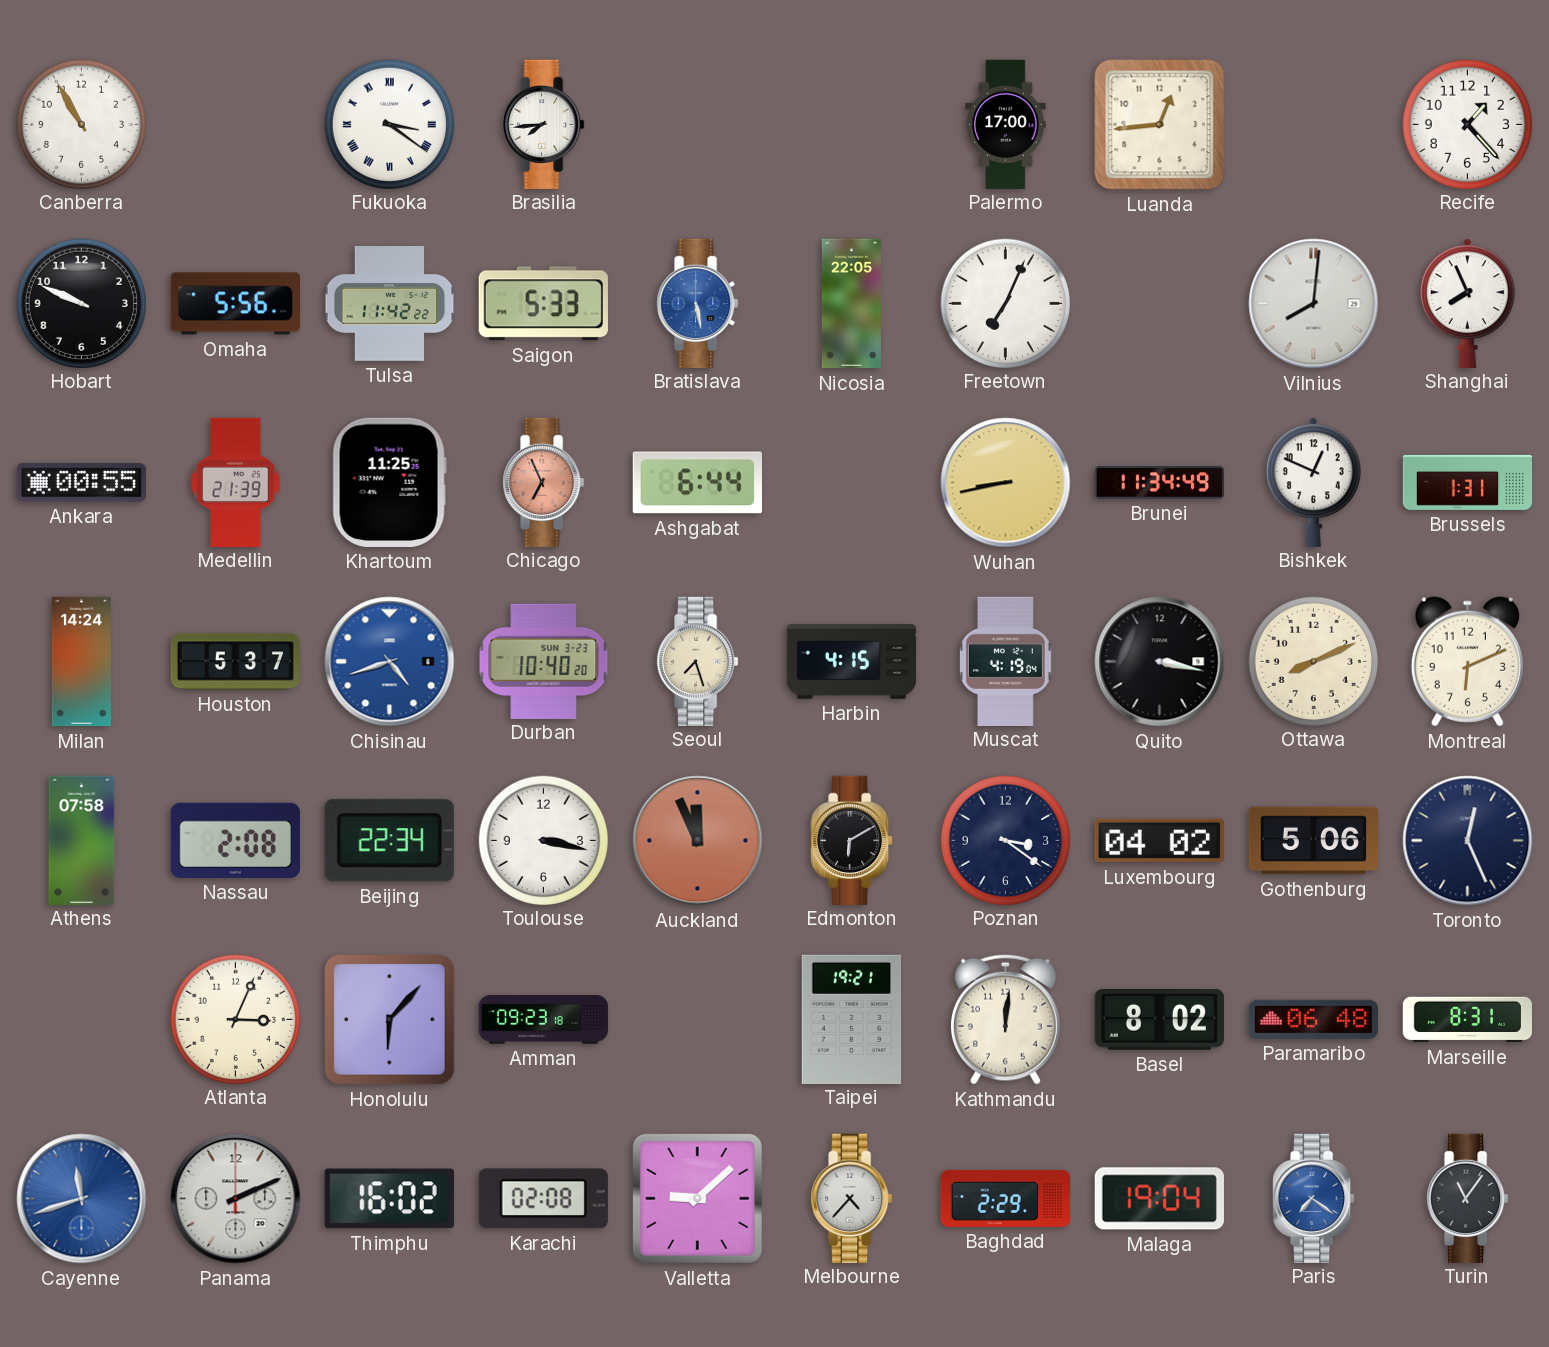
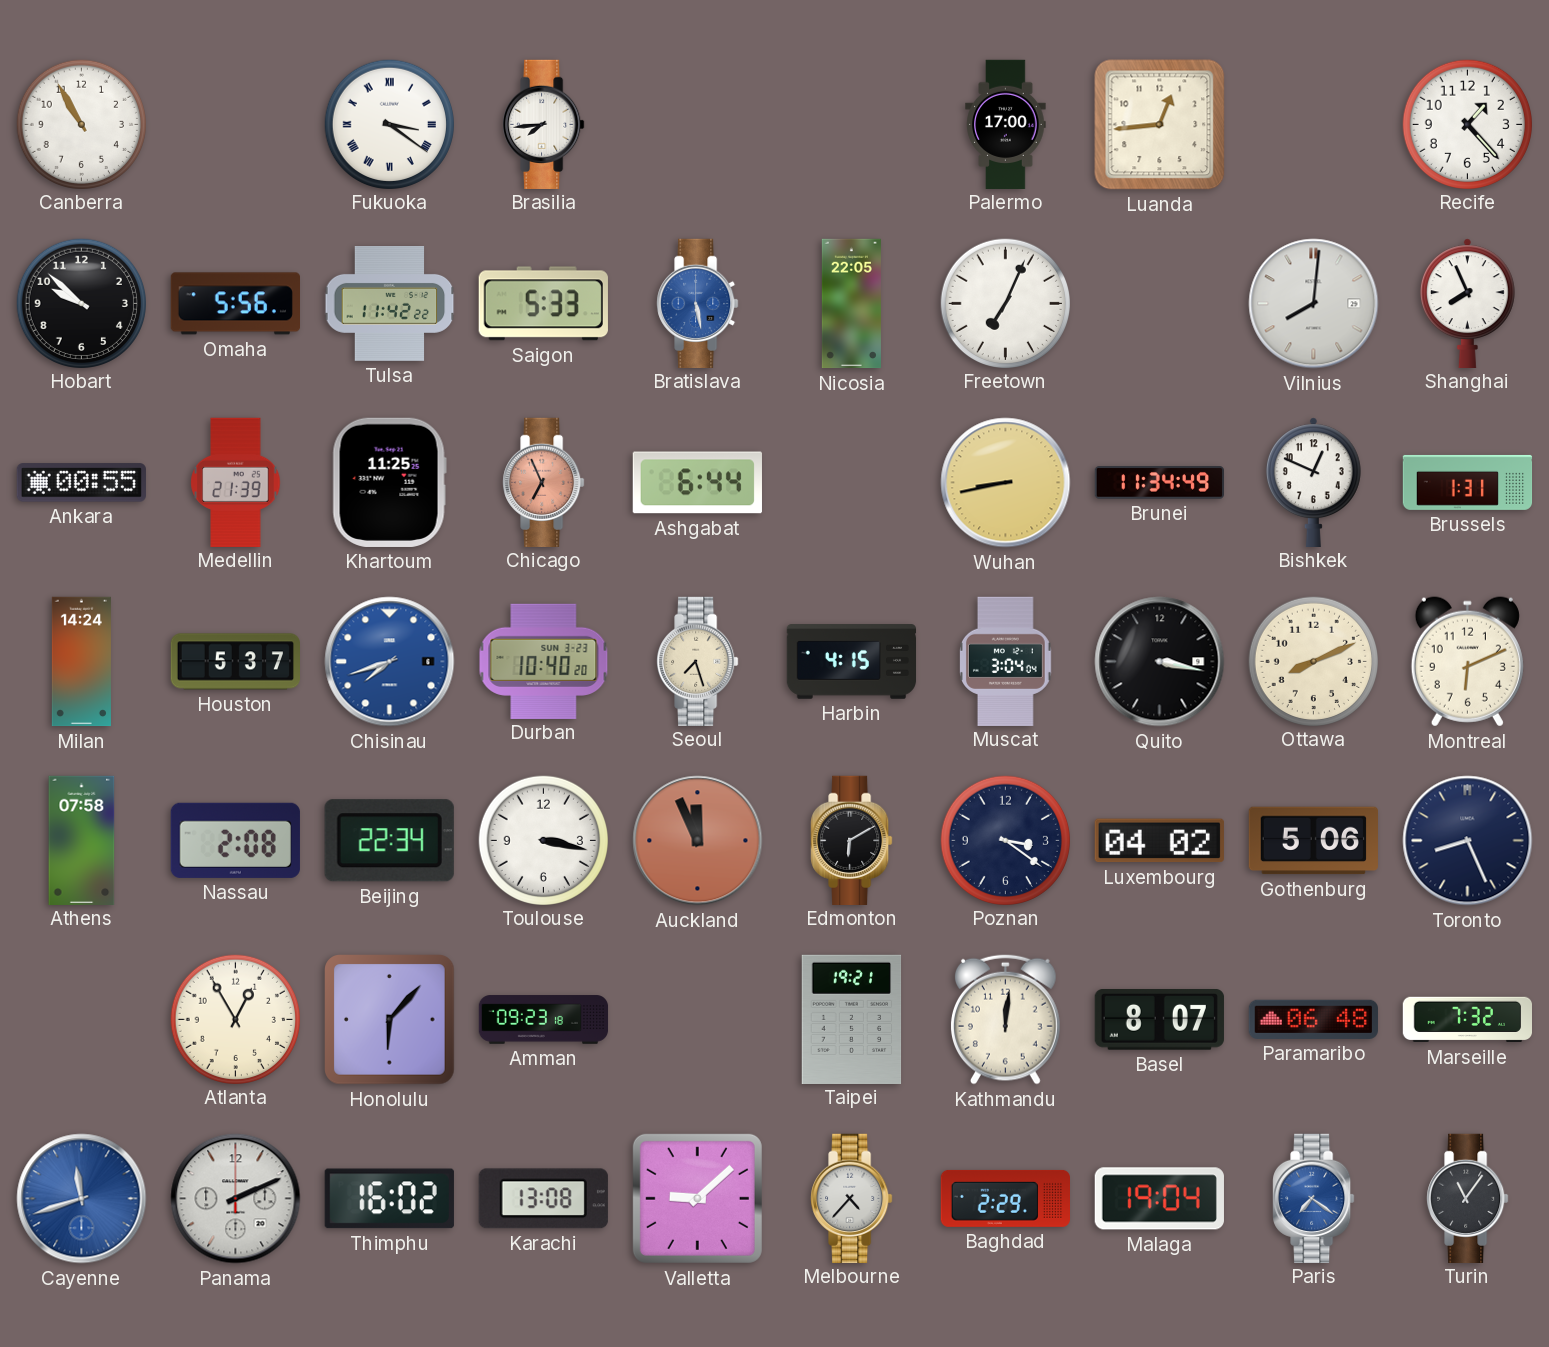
Hobart: 9:49 -> 9:52 (81, 303)
Chisinau: 4:42 -> 7:42 (390, 662)
Muscat: 4:19 -> 3:04 (1006, 661)
Toronto: 12:26 -> 8:26 (1468, 841)
Atlanta: 3:04 -> 12:55 (235, 1019)
Basel: 8:02 -> 8:07 (1159, 1020)
Marseille: 8:31 -> 7:32 (1468, 1020)
Karachi: 02:08 -> 13:08 (543, 1199)
